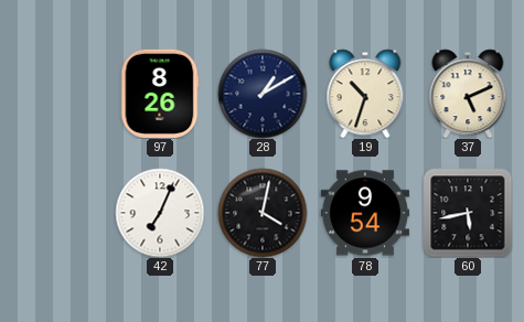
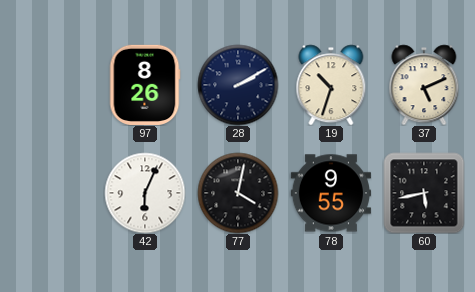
28: 1:10 -> 2:10 (238, 85)
42: 7:04 -> 6:04 (145, 193)
78: 9:54 -> 9:55 (331, 193)
